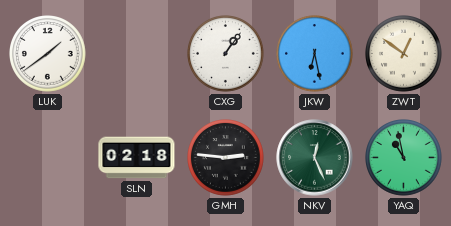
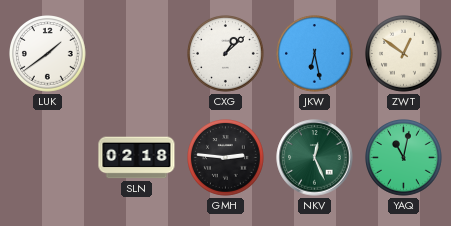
CXG: 1:06 -> 1:08 (226, 54)
YAQ: 10:58 -> 11:02 (404, 158)
